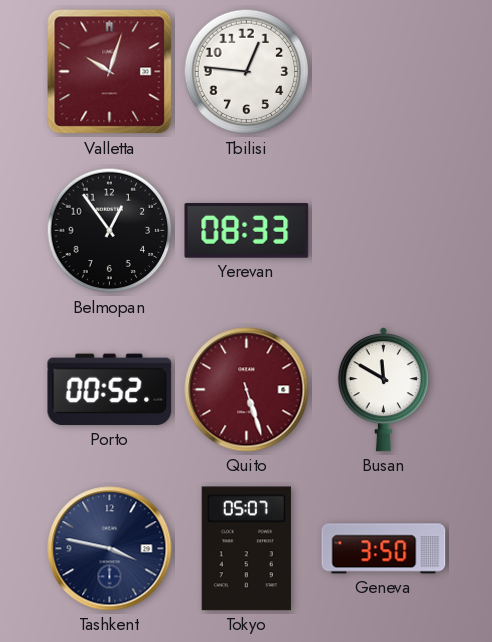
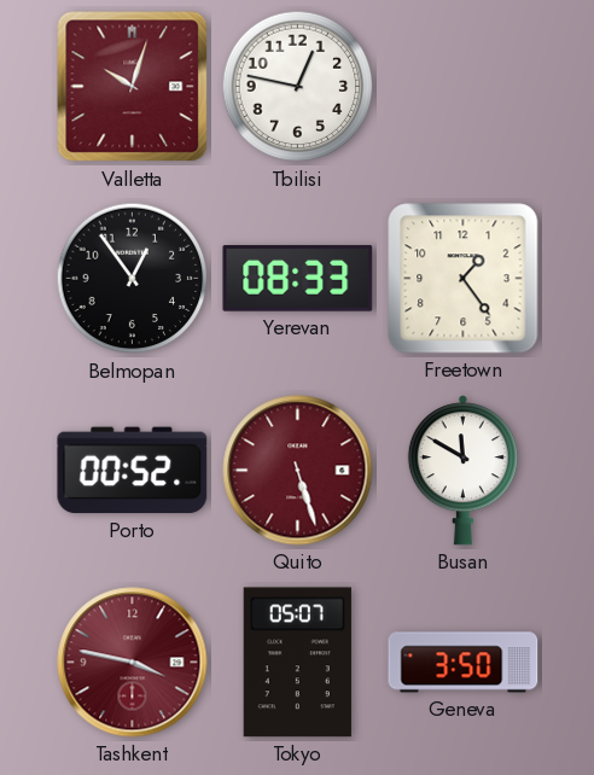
Tbilisi: 12:46 -> 12:47 (298, 87)
Freetown: none -> 1:24 (464, 279)
Tashkent dial: navy -> burgundy (133, 663)
